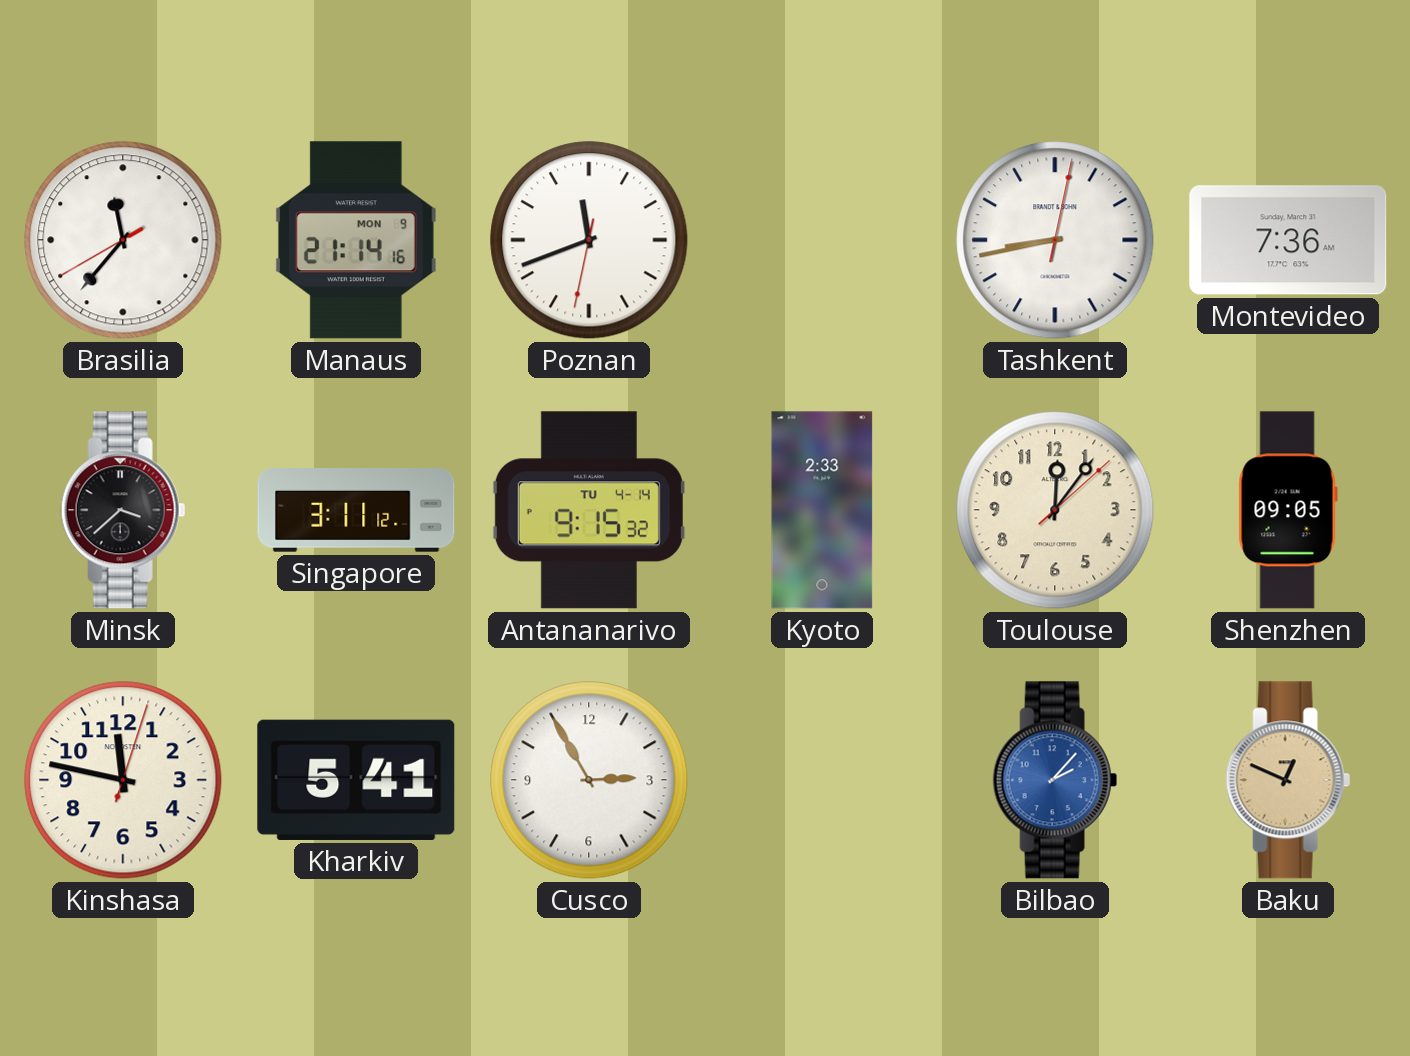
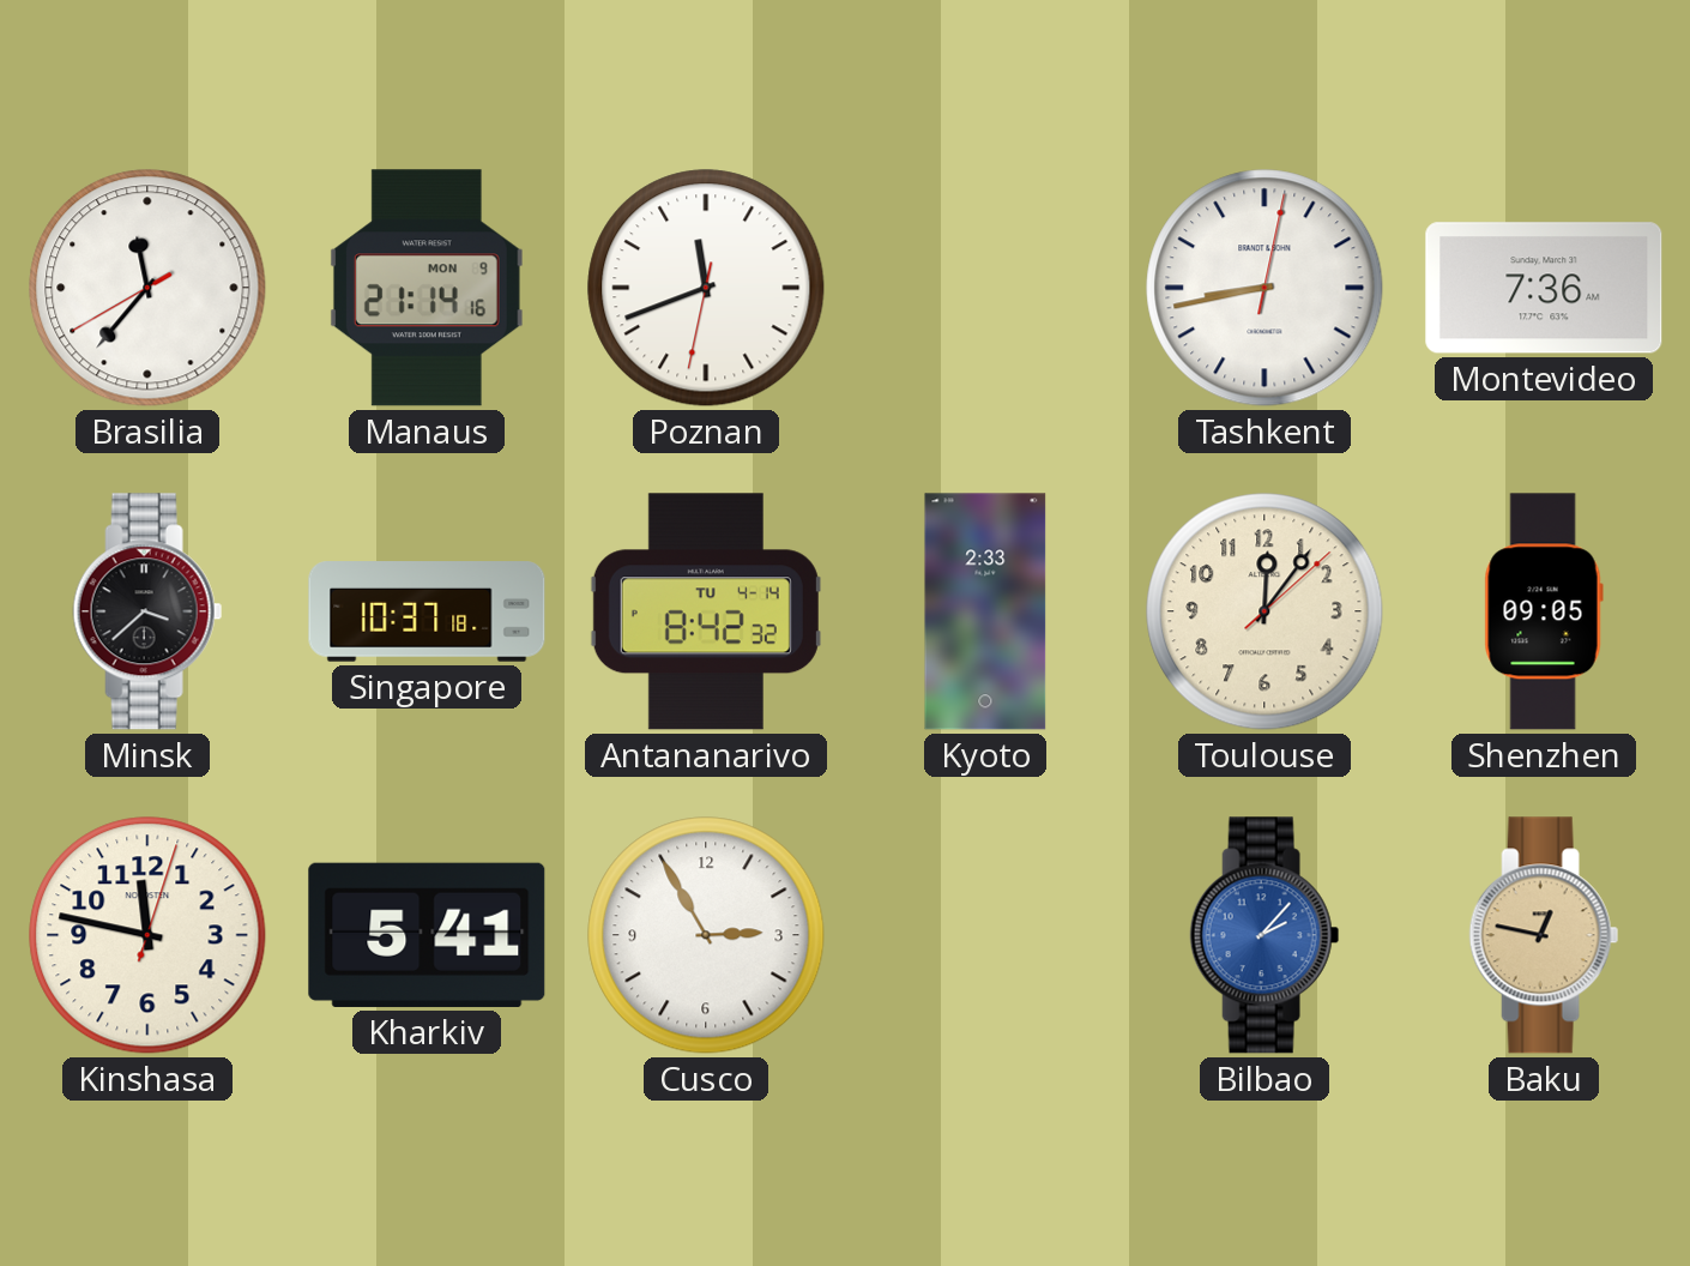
Singapore: 3:11 -> 10:37 (427, 611)
Antananarivo: 9:15 -> 8:42 (706, 611)
Baku: 12:49 -> 12:47 (1544, 935)
